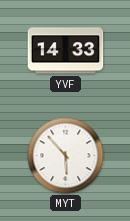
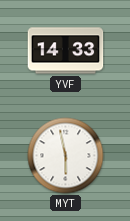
MYT: 5:53 -> 5:58 (66, 156)
